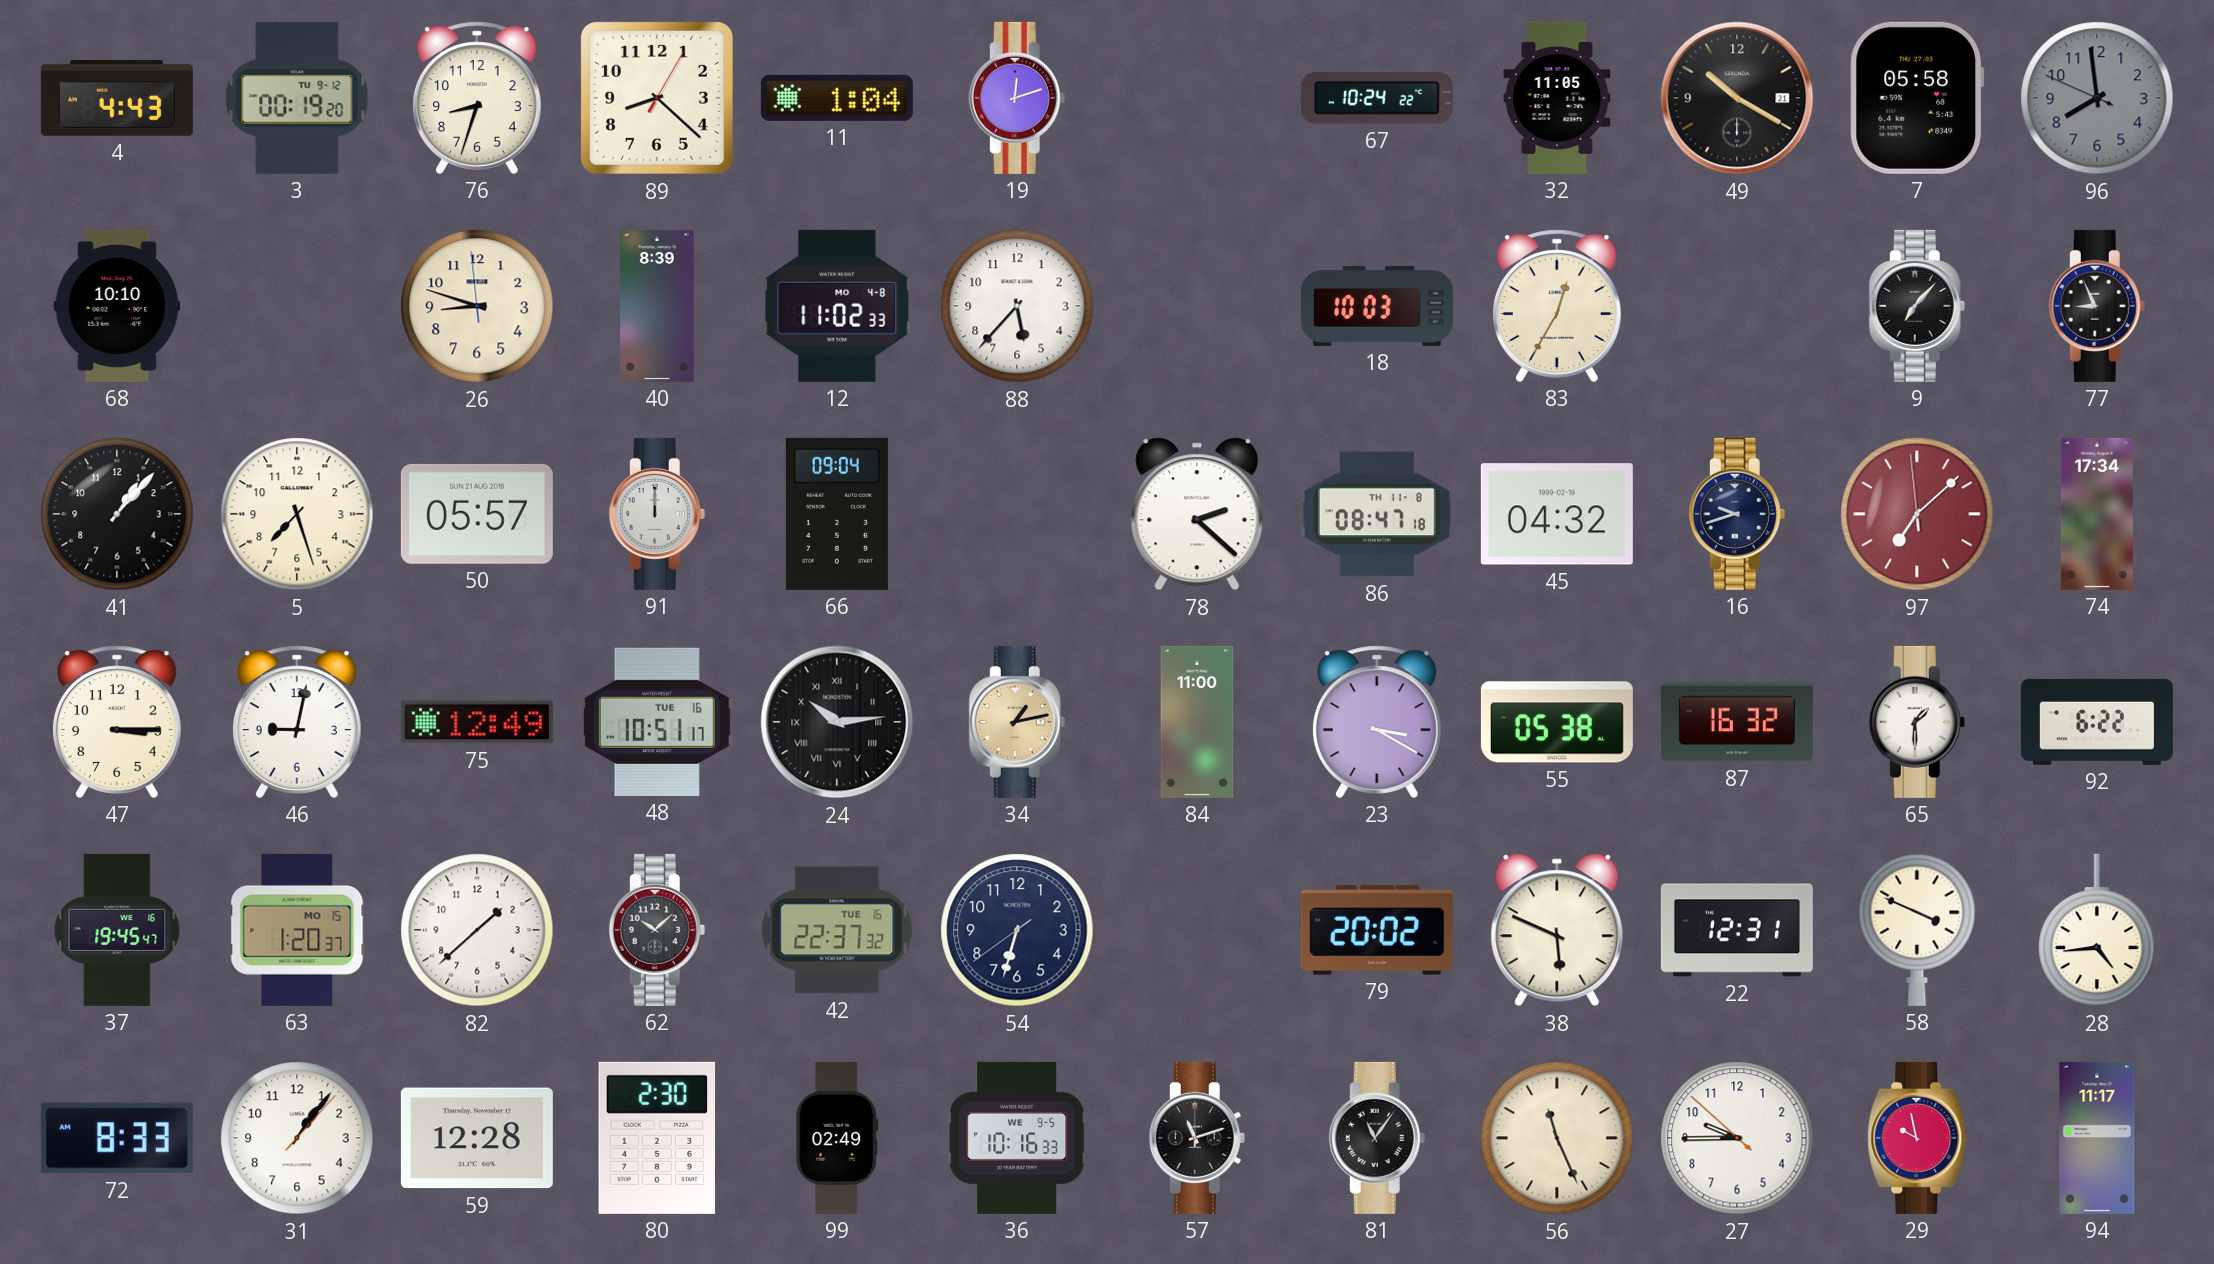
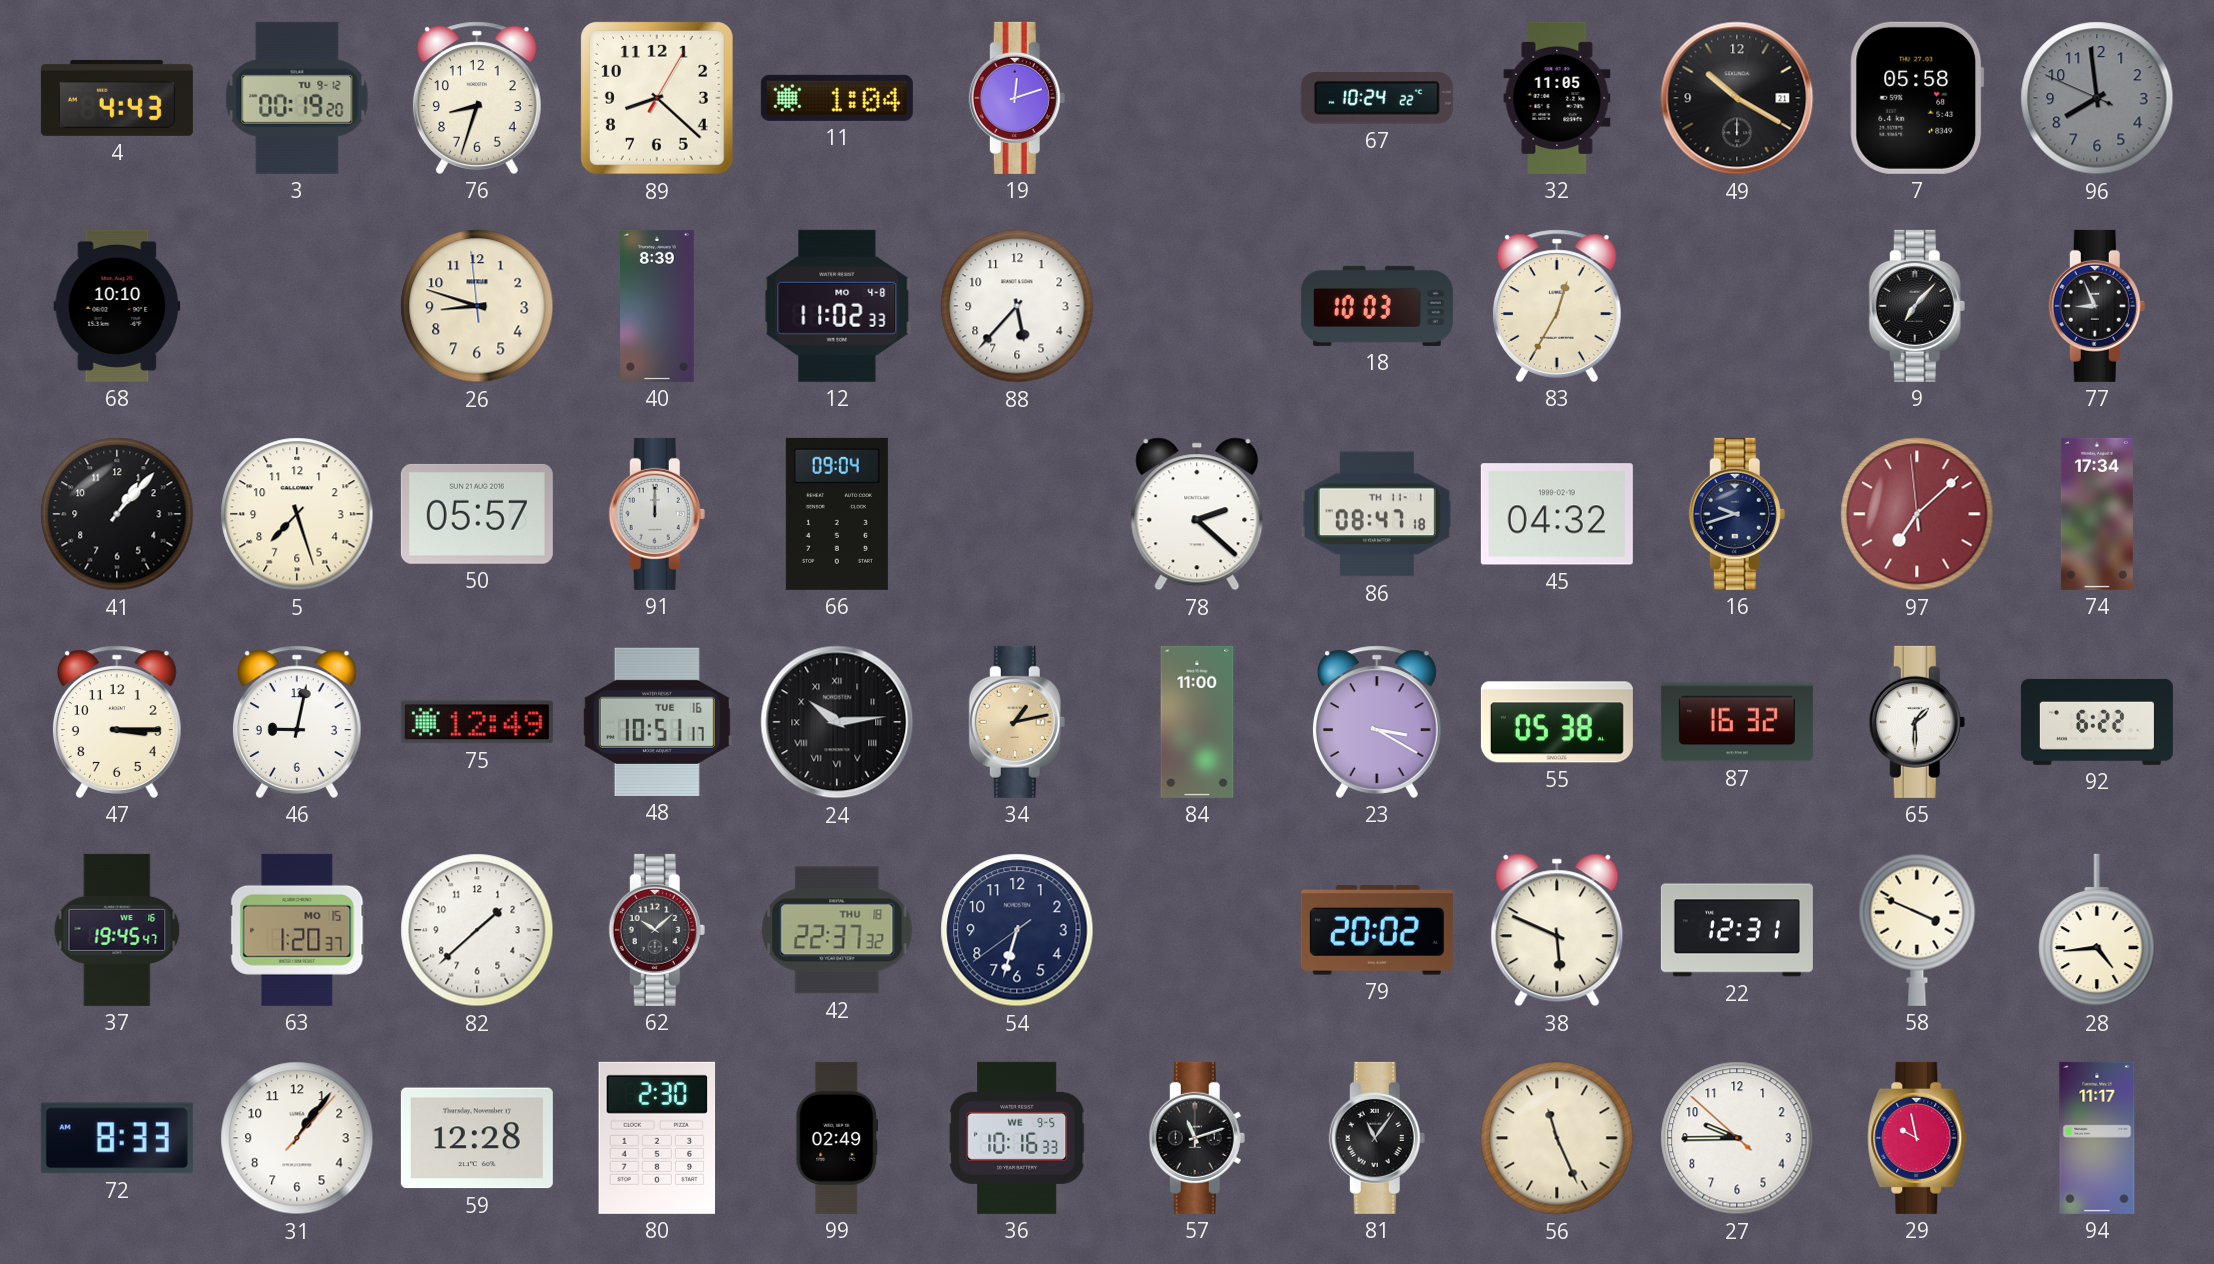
86 date: TH 11-8 -> TH 11-1 (1377, 514)
42 date: TUE 16 -> THU 18 (837, 930)
